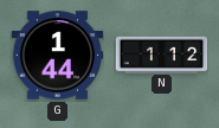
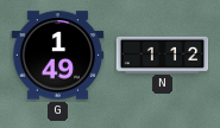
G: 1:44 -> 1:49 (57, 56)
